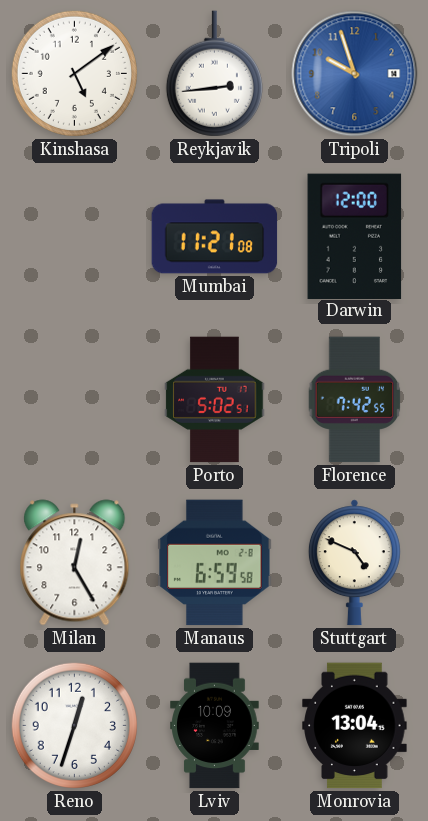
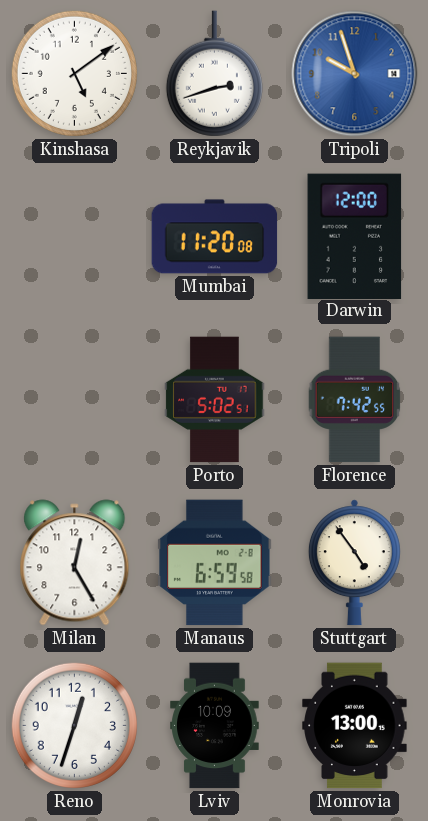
Reykjavik: 2:44 -> 2:42 (214, 74)
Mumbai: 11:21 -> 11:20 (215, 237)
Stuttgart: 4:49 -> 4:54 (354, 563)
Monrovia: 13:04 -> 13:00 (355, 726)
